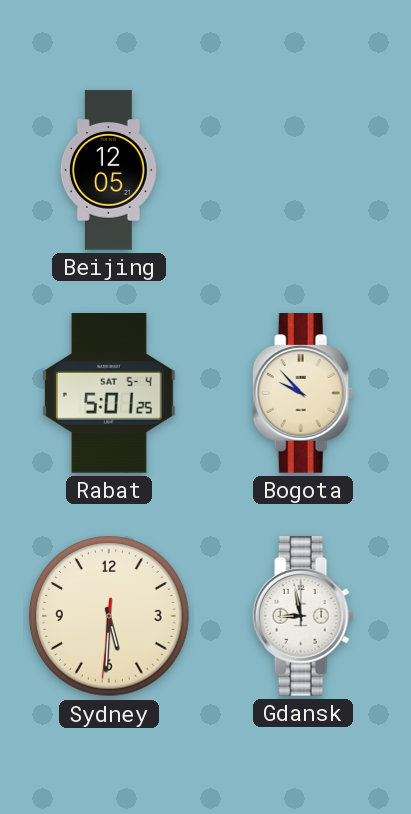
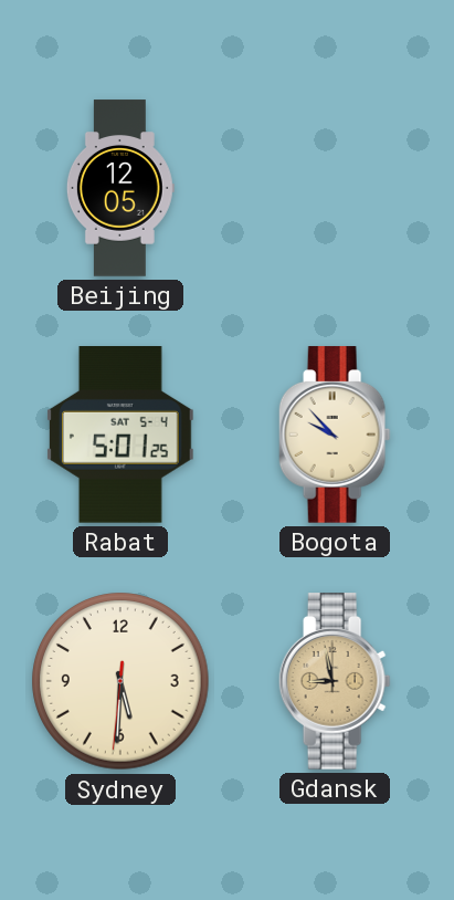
Gdansk dial: white -> champagne (335, 681)
